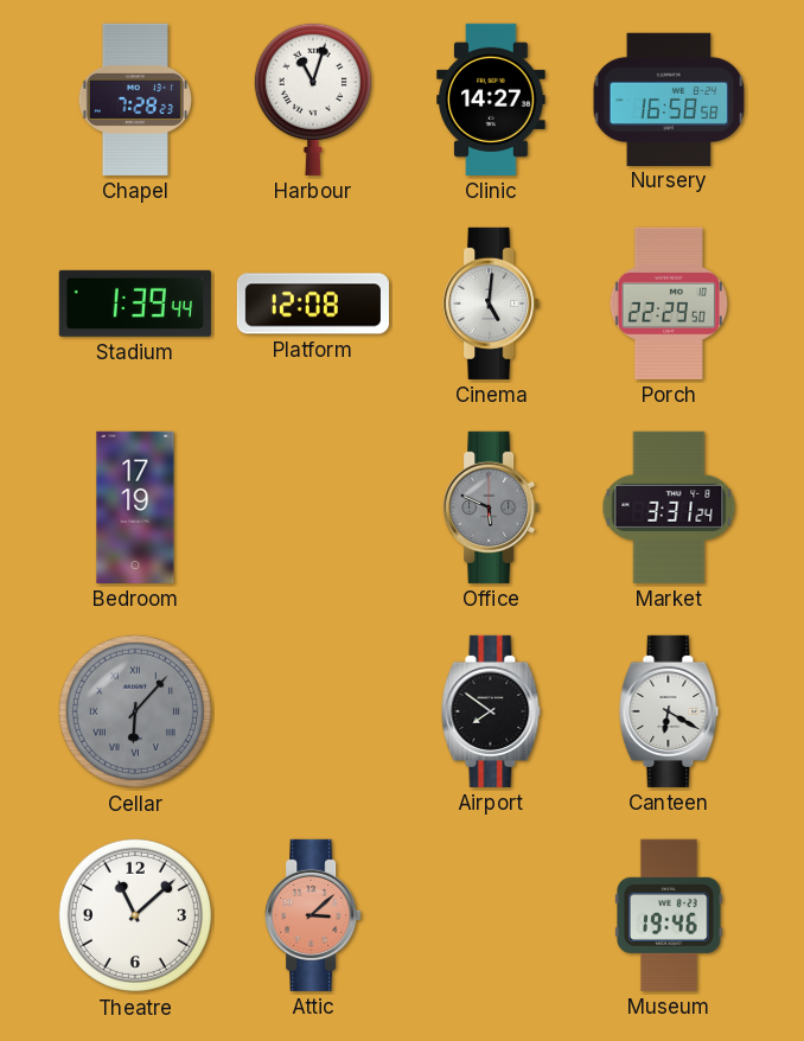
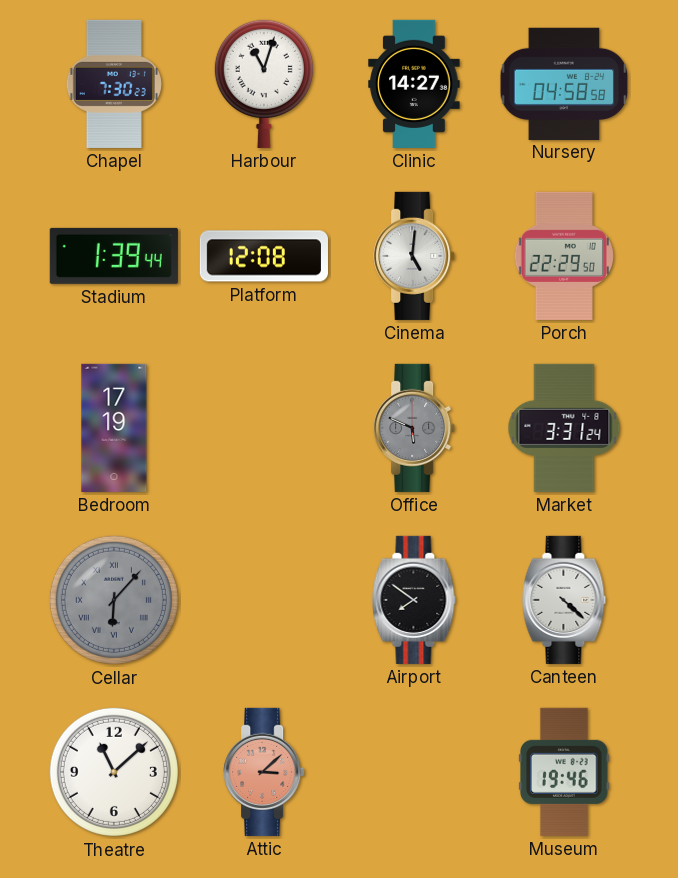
Chapel: 7:28 -> 7:30 (114, 84)
Nursery: 16:58 -> 04:58 (564, 83)
Canteen: 6:20 -> 4:22 (564, 600)
